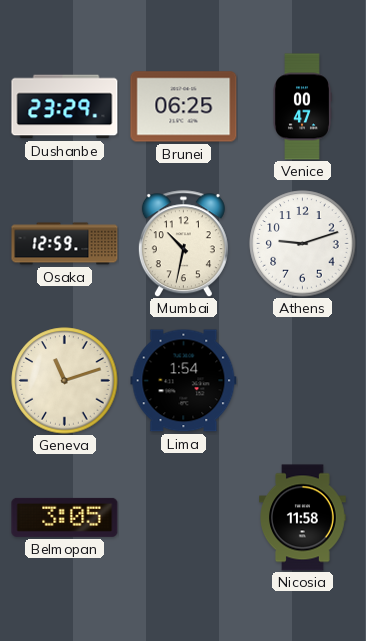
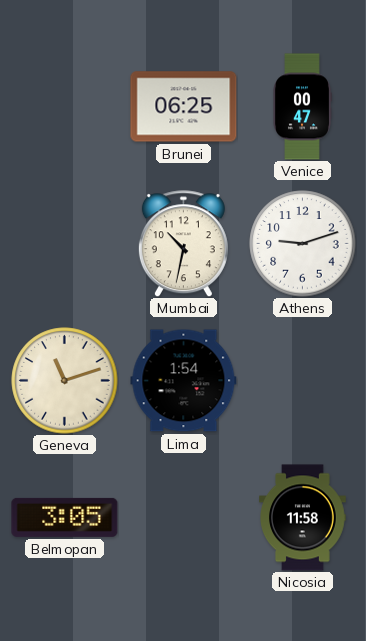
Dushanbe: 23:29 -> none (65, 107)
Osaka: 12:59 -> none (65, 244)
